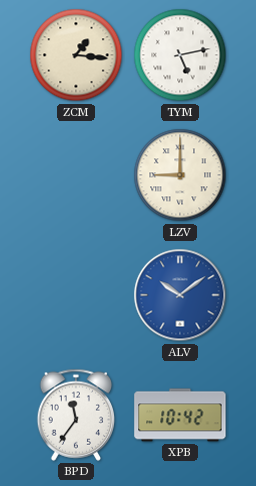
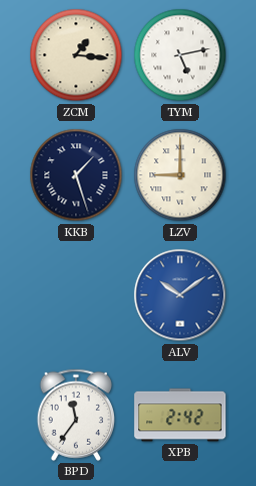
KKB: none -> 1:27 (76, 175)
XPB: 10:42 -> 2:42 (180, 415)
